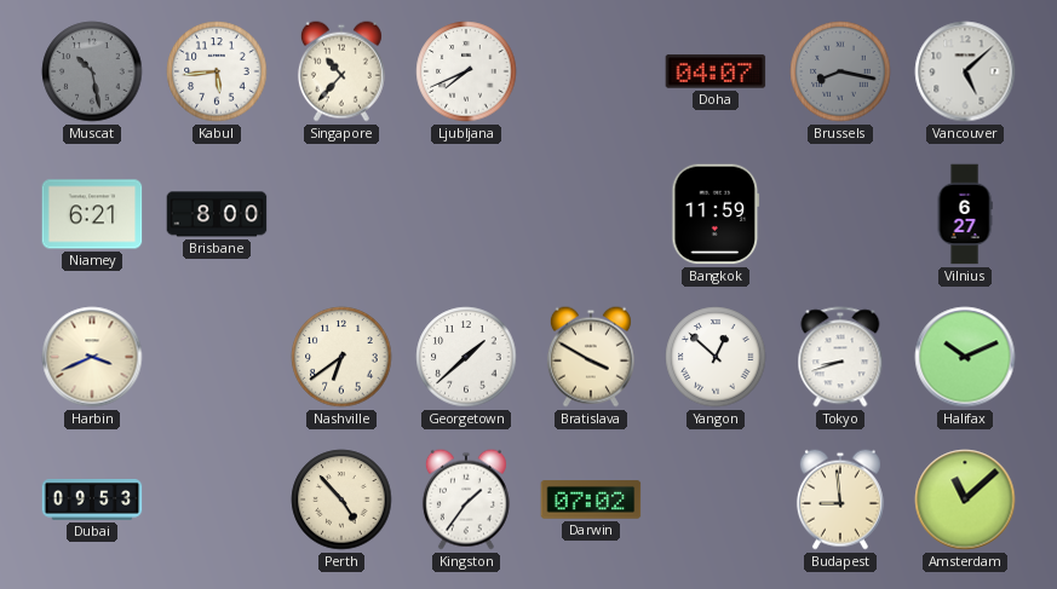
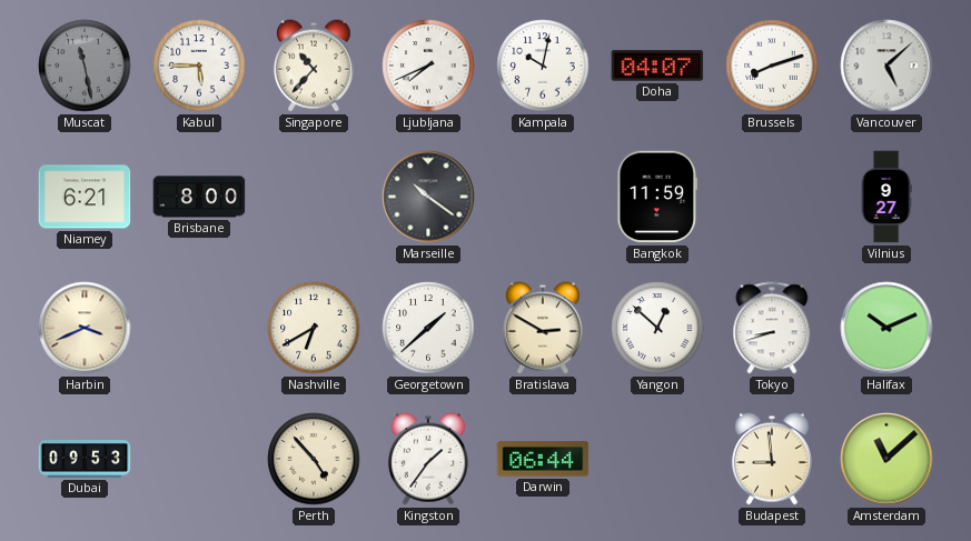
Muscat: 10:28 -> 11:28 (85, 66)
Kabul: 5:44 -> 5:45 (199, 66)
Kampala: none -> 10:02 (543, 66)
Brussels: 8:17 -> 8:12 (772, 66)
Brussels dial: grey -> white (772, 66)
Marseille: none -> 10:21 (428, 197)
Vilnius: 6:27 -> 9:27 (886, 197)
Nashville: 6:39 -> 6:40 (314, 328)
Bratislava: 3:50 -> 2:50 (543, 328)
Darwin: 07:02 -> 06:44 (543, 459)
